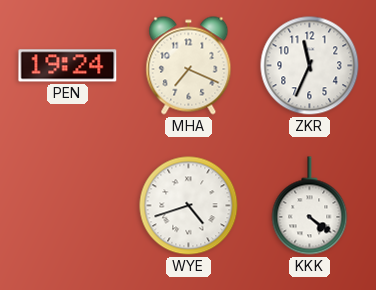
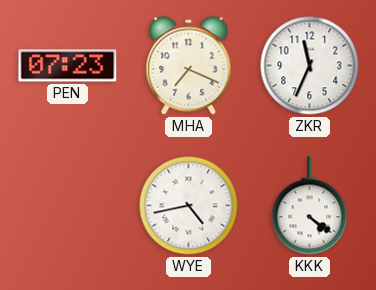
PEN: 19:24 -> 07:23 (68, 66)
WYE: 4:42 -> 4:43 (189, 206)
